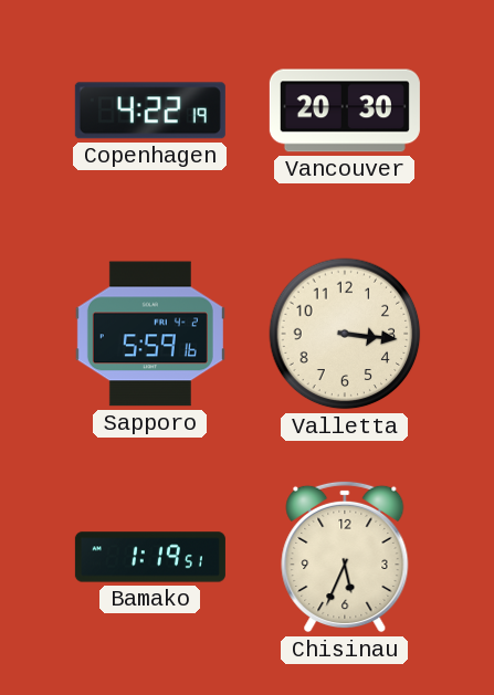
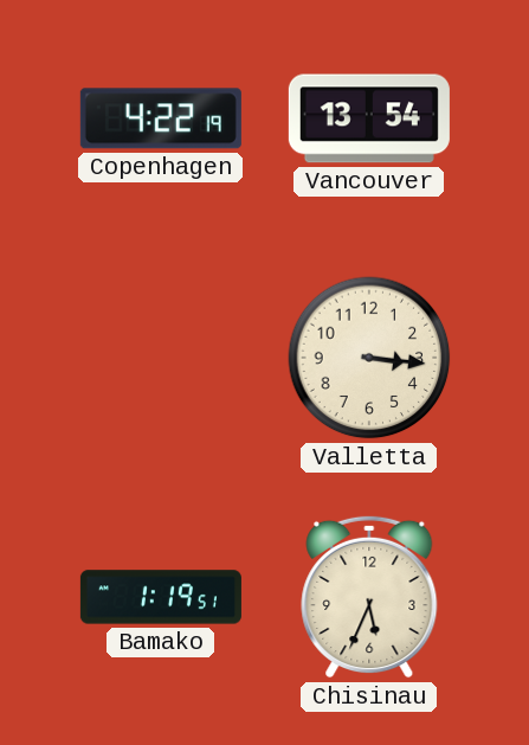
Vancouver: 20:30 -> 13:54 (369, 118)
Sapporo: 5:59 -> none (150, 334)
